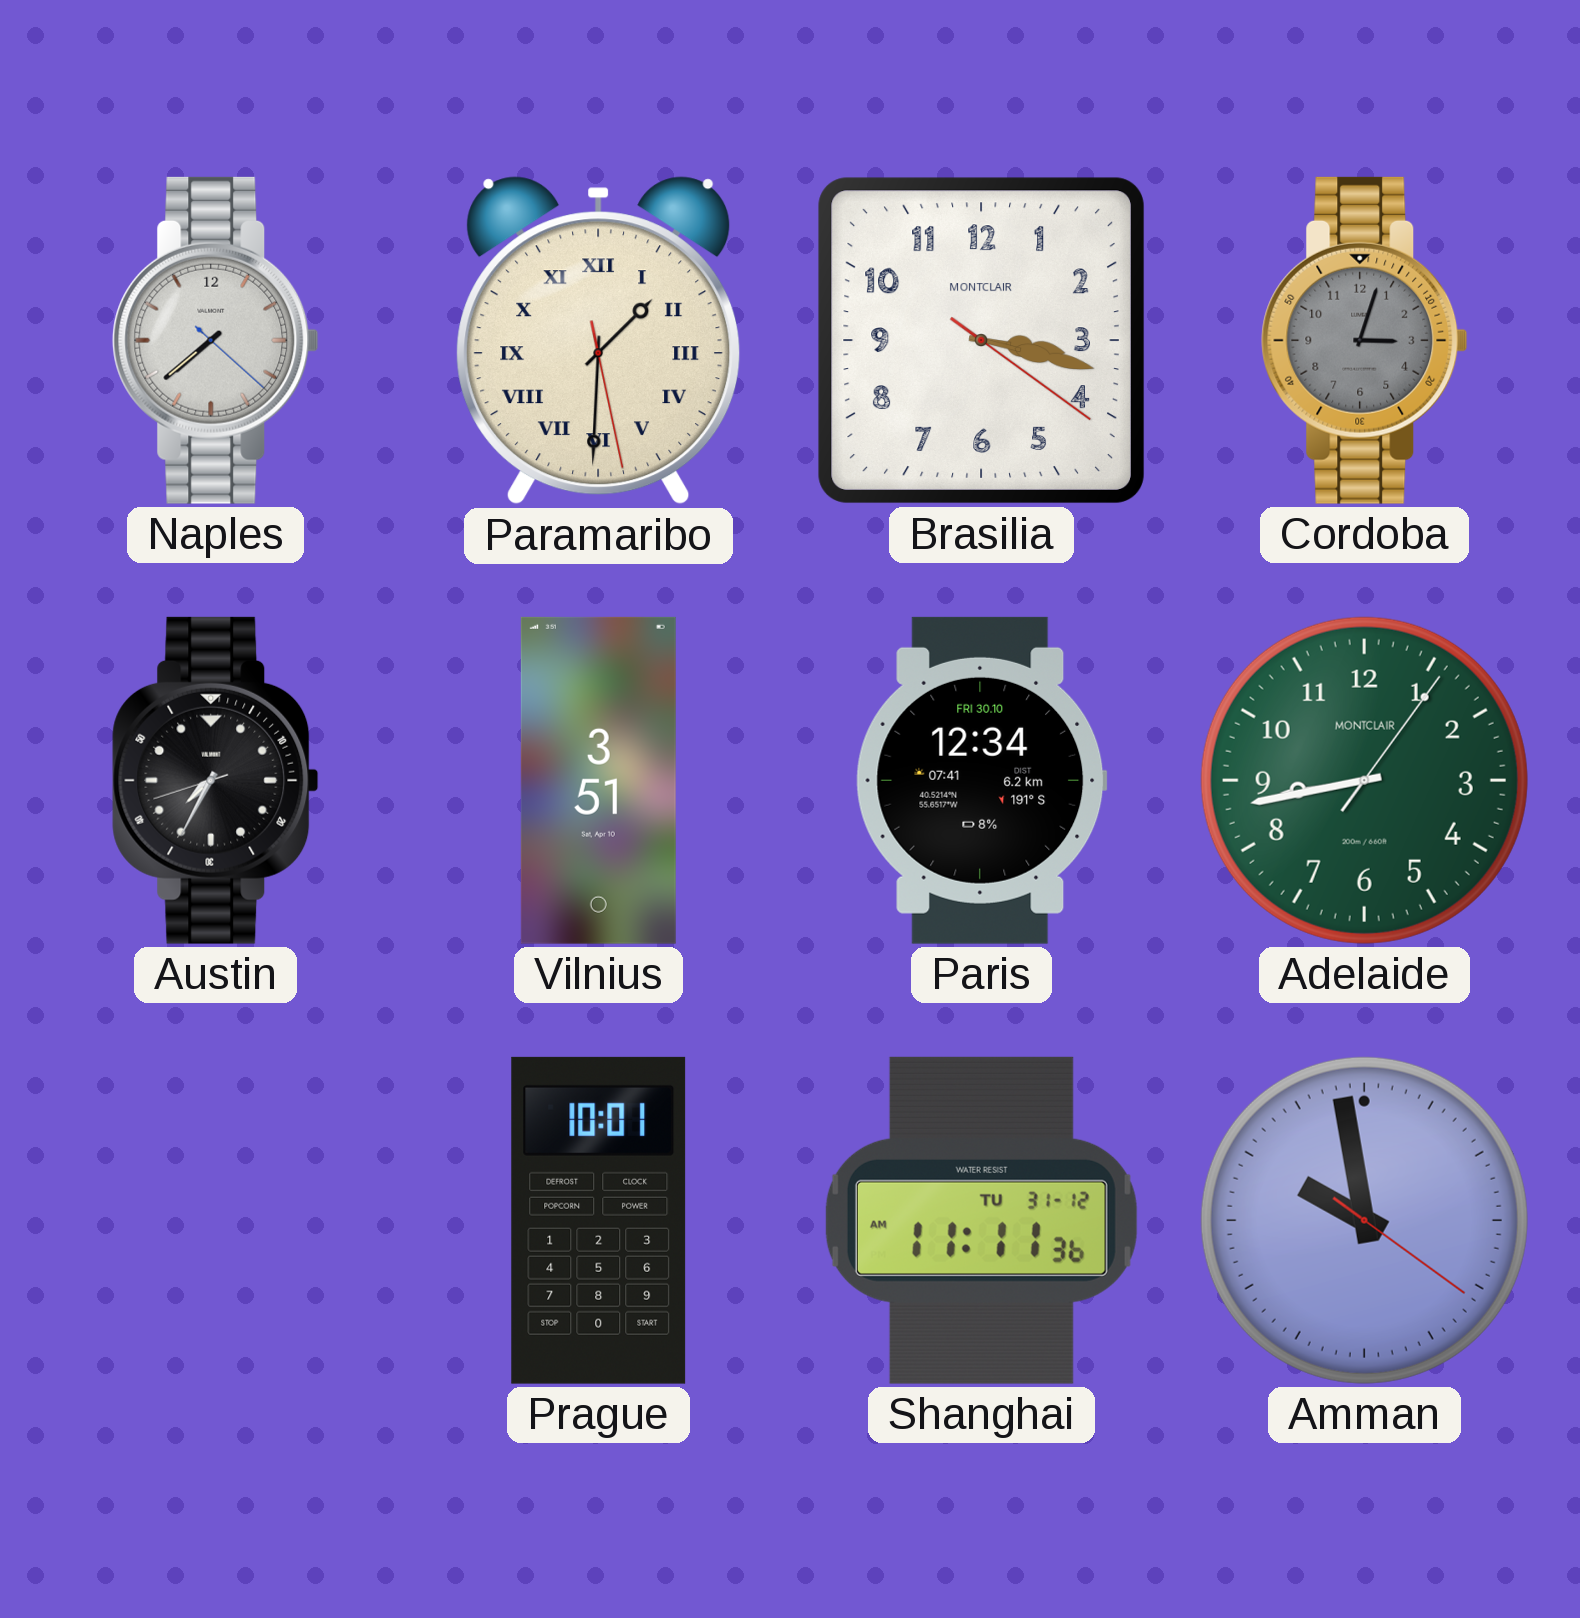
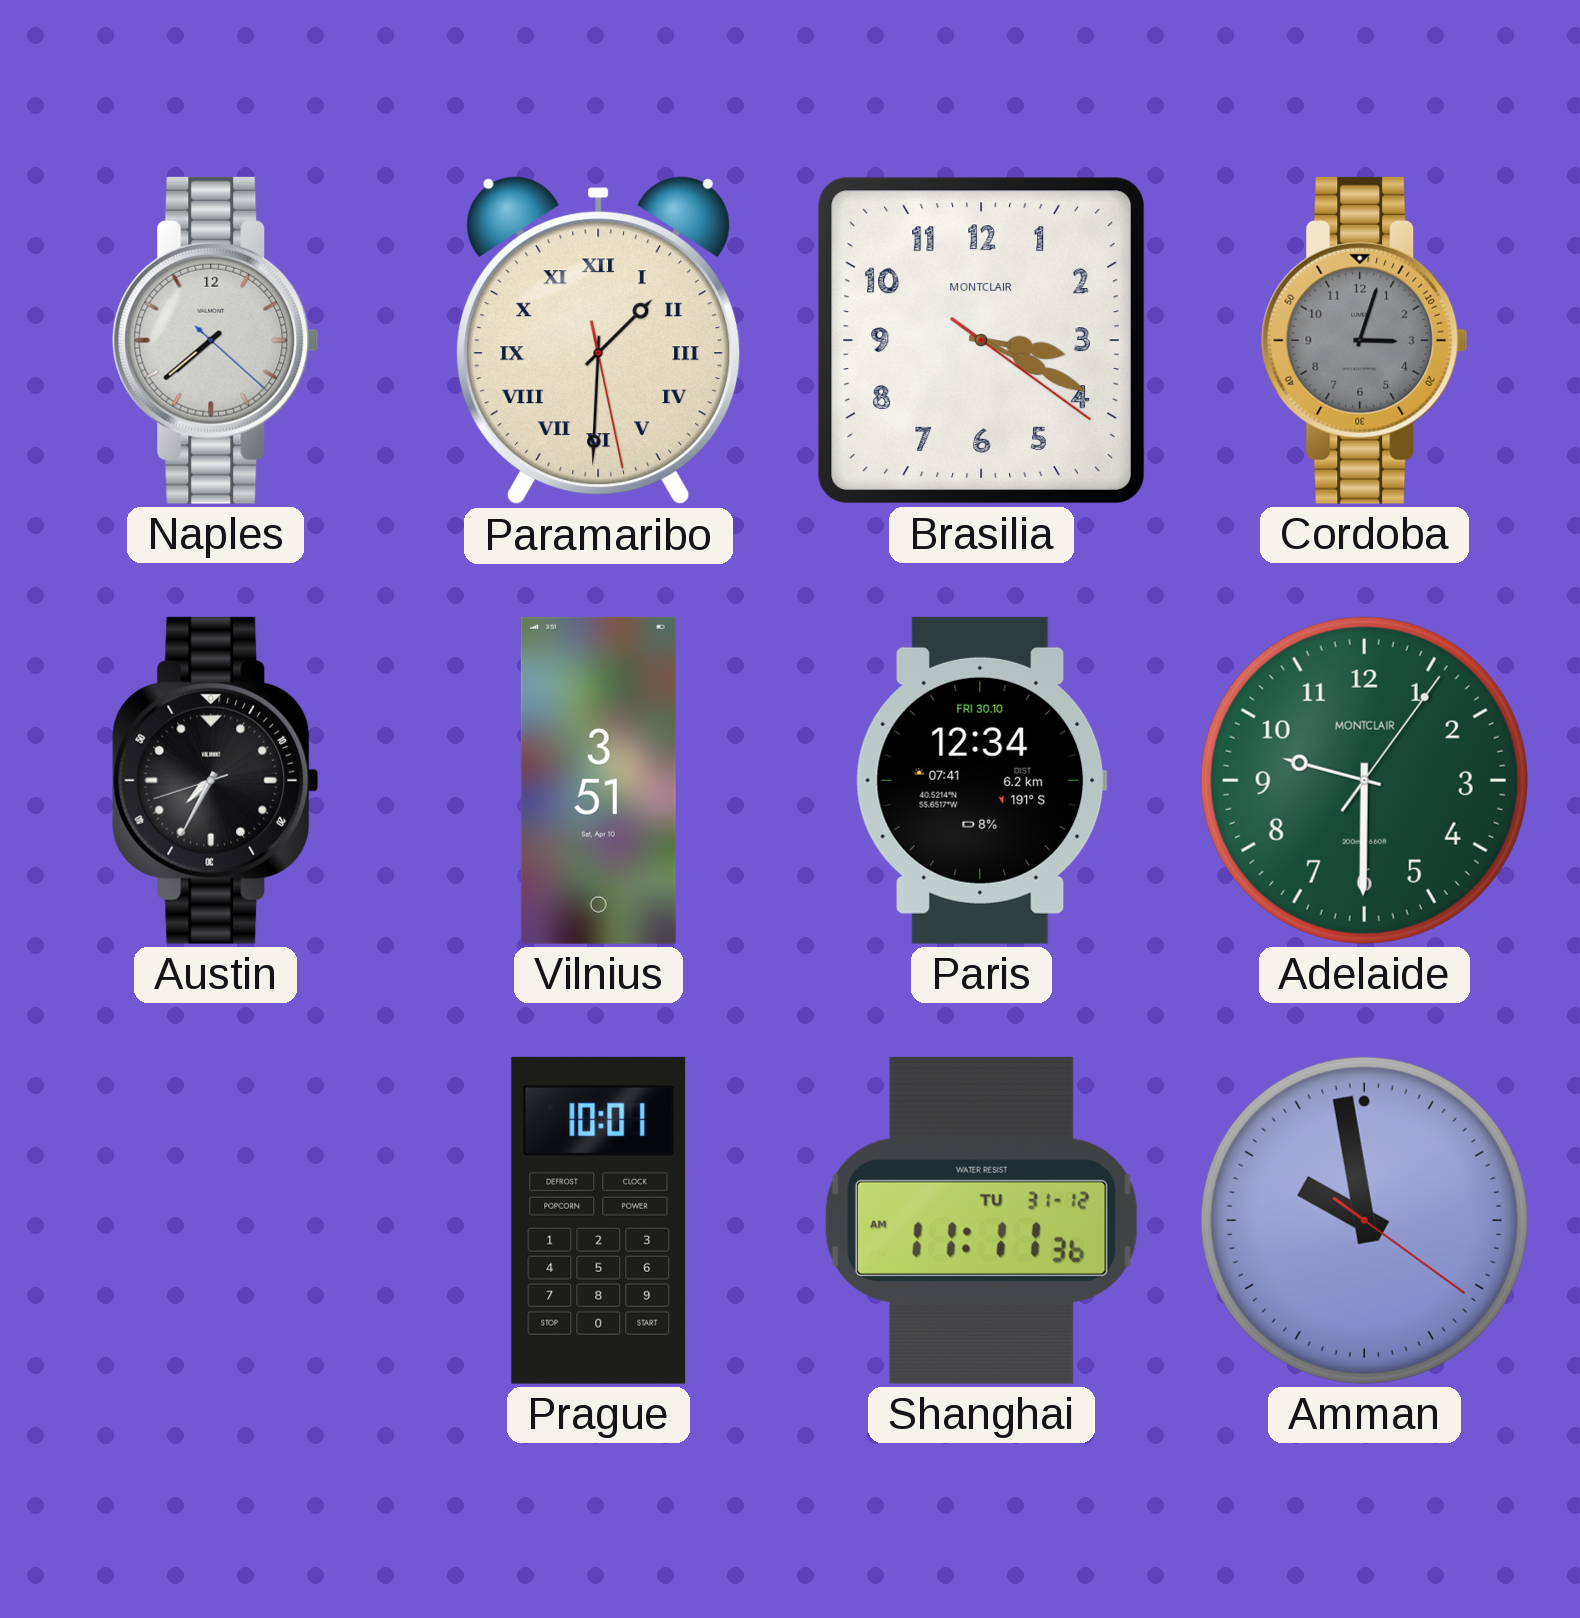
Brasilia: 3:17 -> 3:19 (981, 340)
Adelaide: 8:43 -> 9:30 (1364, 780)
